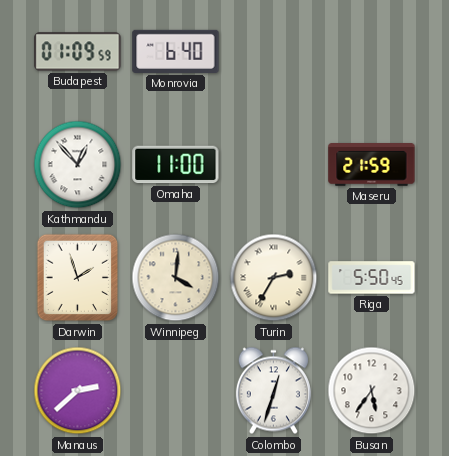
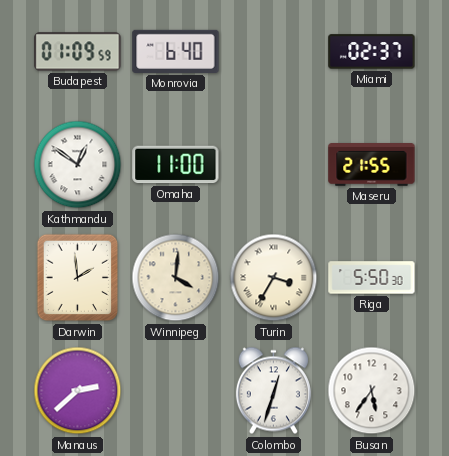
Miami: none -> 02:37 (372, 52)
Kathmandu: 12:53 -> 12:51 (78, 165)
Maseru: 21:59 -> 21:55 (372, 165)
Darwin: 1:57 -> 1:59 (78, 278)
Turin: 2:35 -> 3:35 (274, 278)
Riga: 5:50:45 -> 5:50:30 (372, 278)
